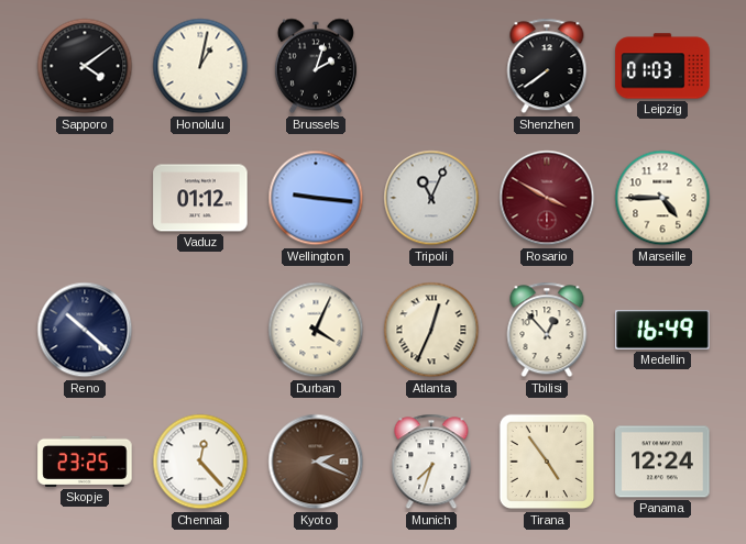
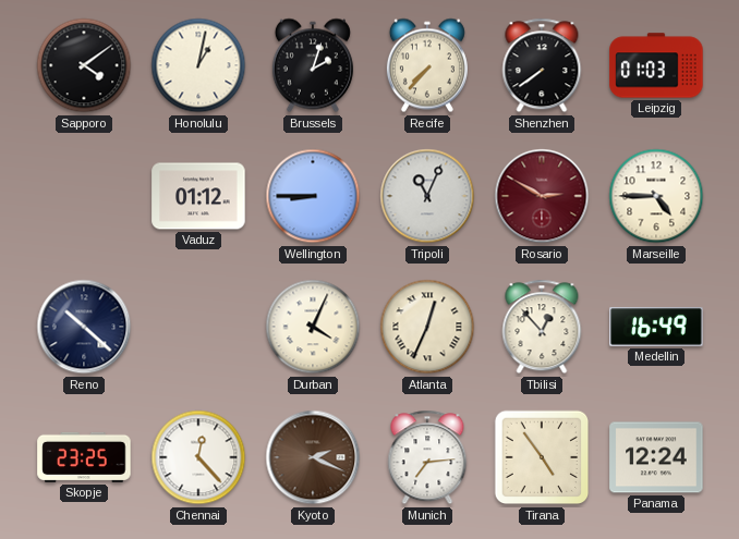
Recife: none -> 7:37 (427, 65)
Wellington: 9:16 -> 8:45 (313, 196)
Rosario: 3:50 -> 2:50 (542, 196)
Munich: 7:33 -> 7:14 (427, 457)
